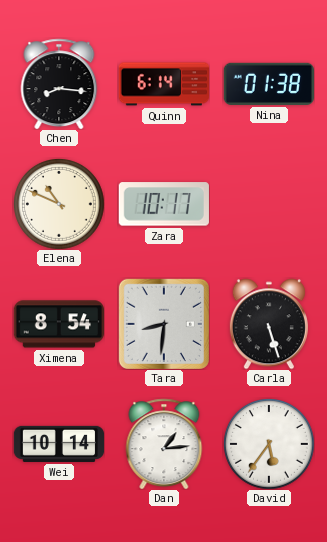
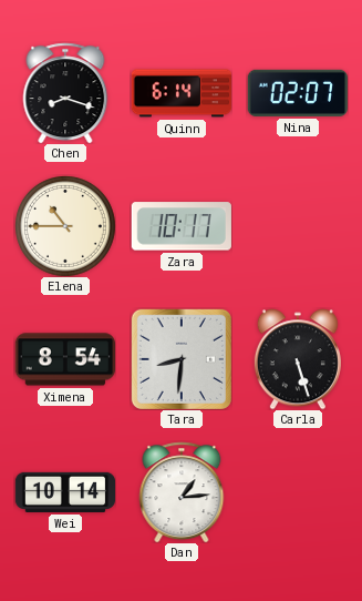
Chen: 8:16 -> 8:18 (65, 93)
Nina: 01:38 -> 02:07 (298, 93)
Elena: 10:49 -> 10:45 (65, 226)
David: 5:36 -> none (269, 444)
